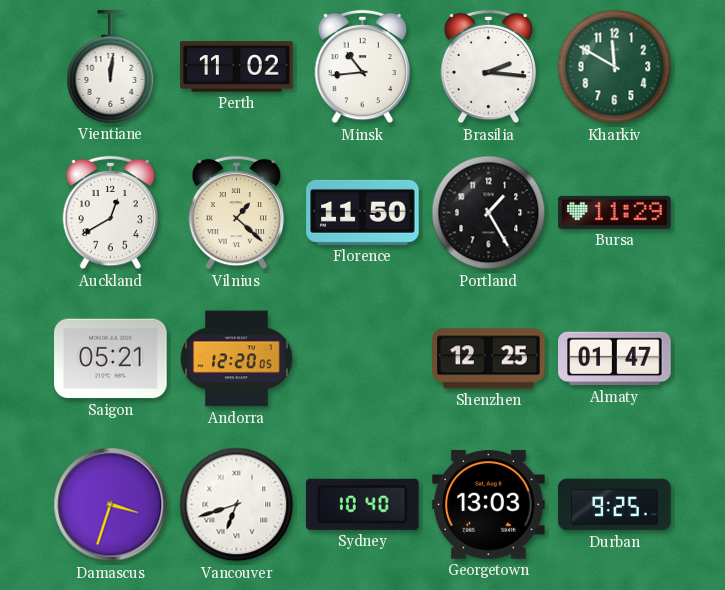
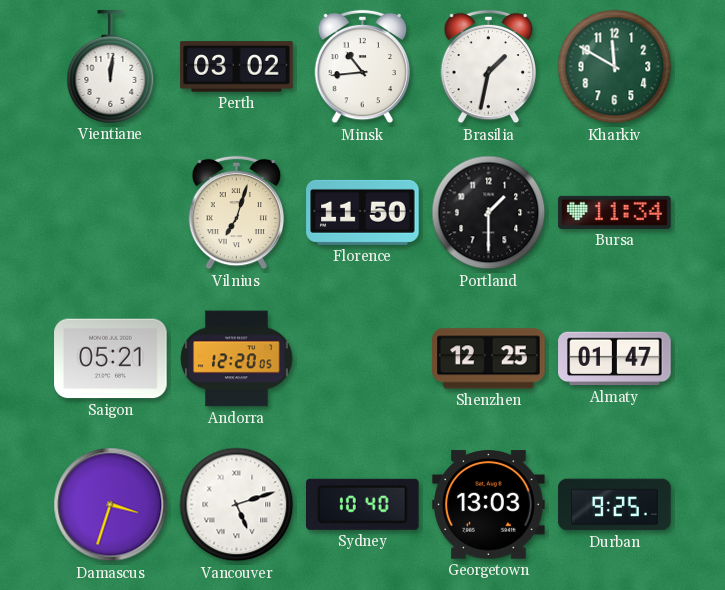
Perth: 11:02 -> 03:02 (237, 67)
Brasilia: 2:16 -> 1:32 (489, 67)
Auckland: 12:40 -> none (111, 213)
Vilnius: 1:22 -> 7:03 (237, 213)
Portland: 1:25 -> 1:30 (489, 213)
Bursa: 11:29 -> 11:34 (615, 212)
Vancouver: 6:42 -> 5:12 (237, 505)
